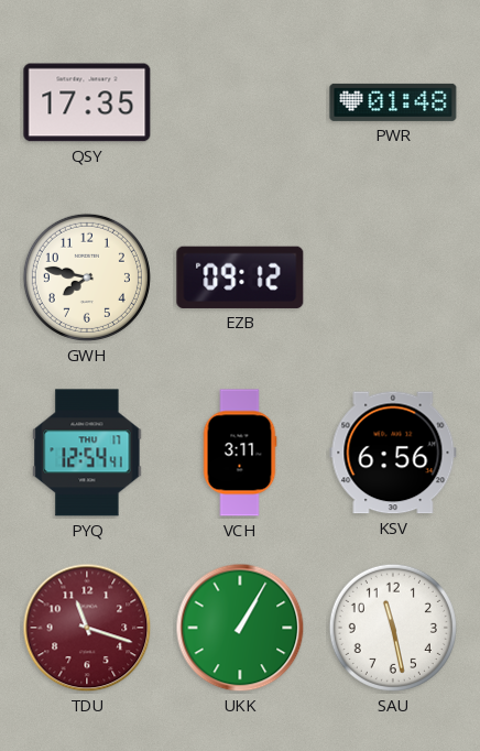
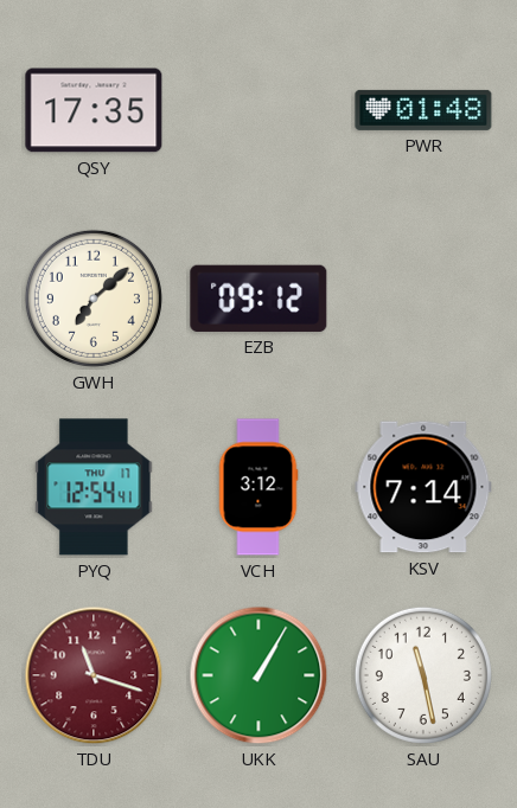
GWH: 7:47 -> 7:08 (94, 299)
VCH: 3:11 -> 3:12 (258, 487)
KSV: 6:56 -> 7:14 (423, 487)
